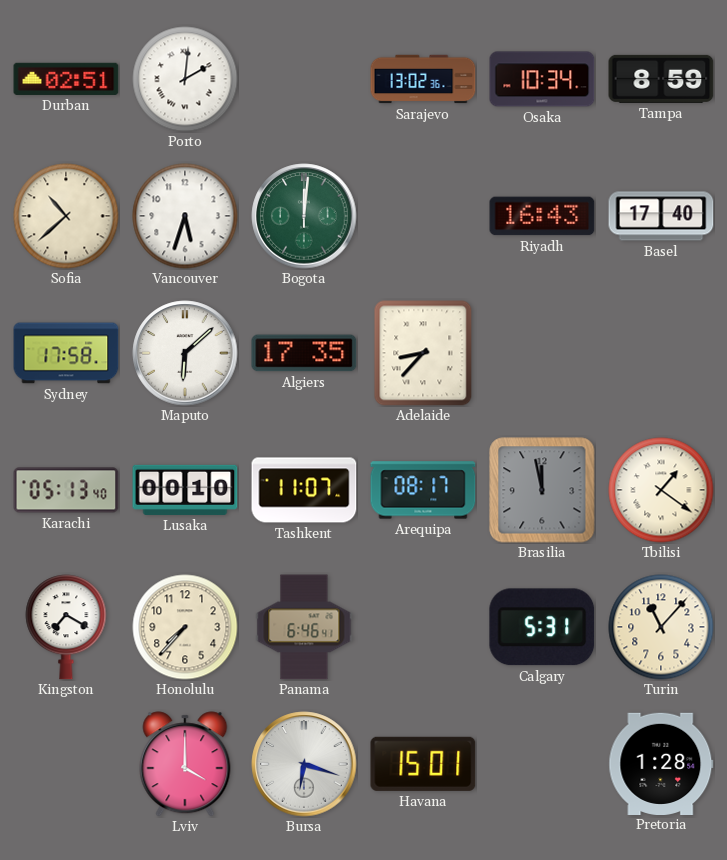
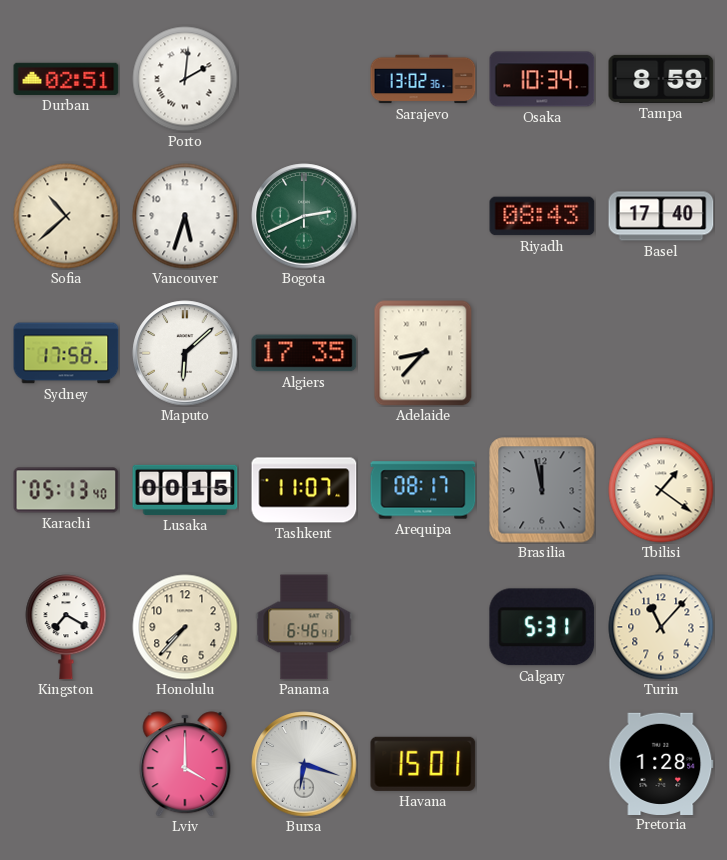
Bogota: 12:01 -> 2:41 (304, 216)
Riyadh: 16:43 -> 08:43 (542, 216)
Lusaka: 00:10 -> 00:15 (185, 490)
